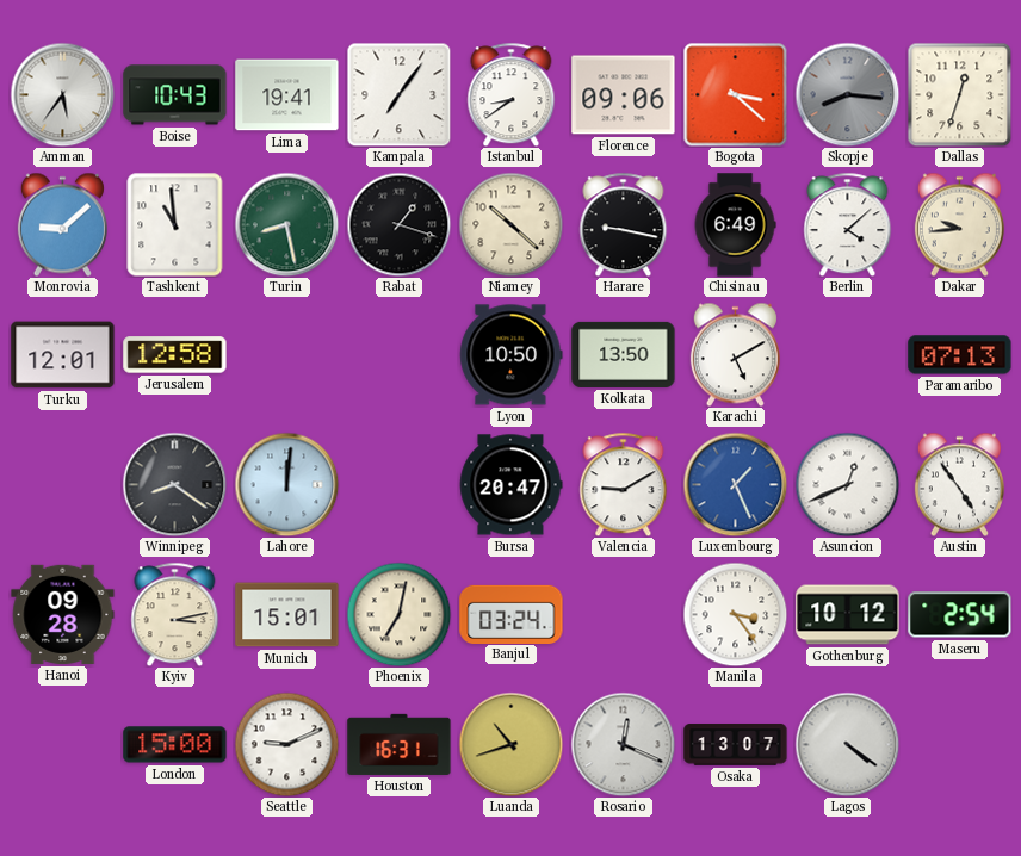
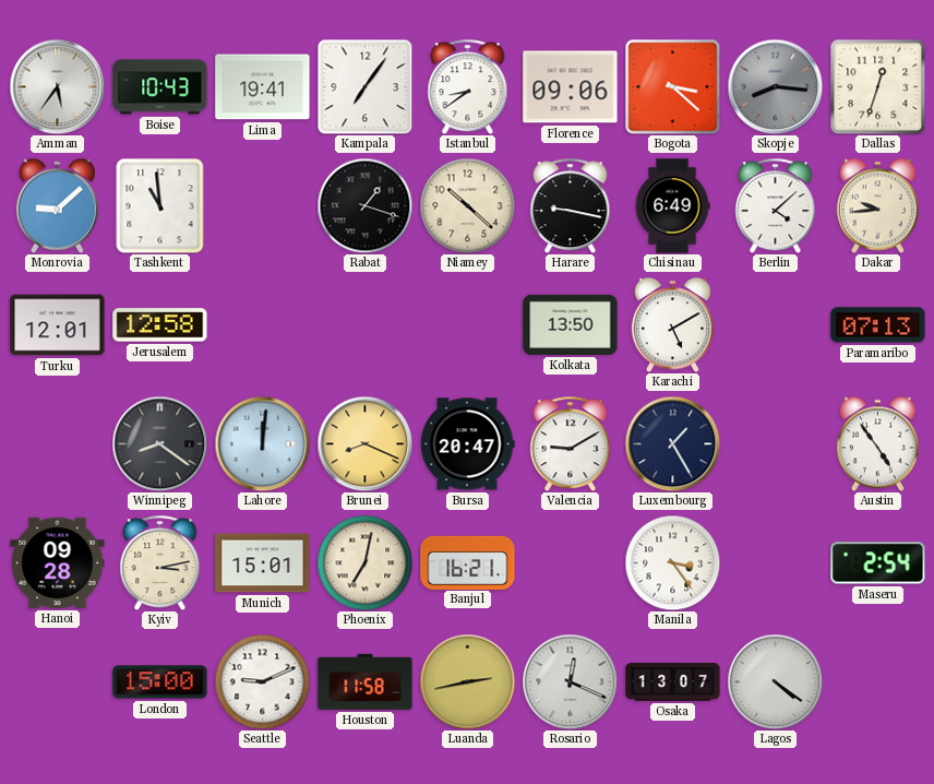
Turin: 8:28 -> none (286, 224)
Lyon: 10:50 -> none (512, 355)
Brunei: none -> 8:19 (364, 443)
Luxembourg: 1:26 -> 1:25 (672, 443)
Luxembourg dial: blue -> navy (672, 443)
Asuncion: 12:41 -> none (847, 484)
Banjul: 03:24 -> 16:21 (468, 562)
Gothenburg: 10:12 -> none (848, 615)
Houston: 16:31 -> 11:58 (366, 681)
Luanda: 10:42 -> 2:43 (467, 681)
